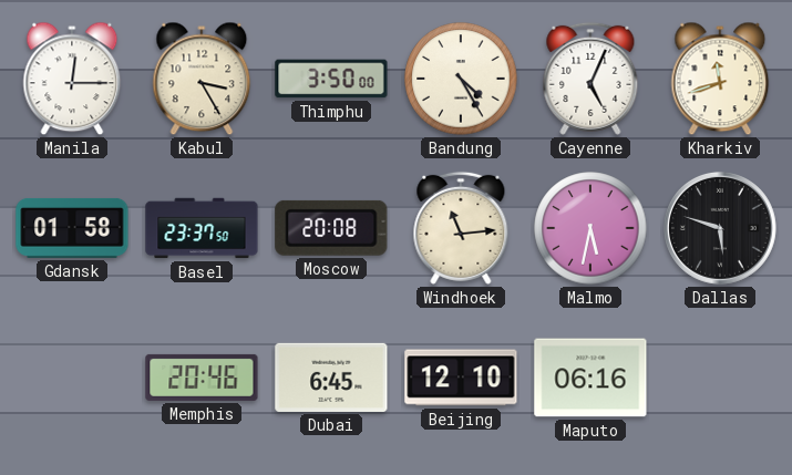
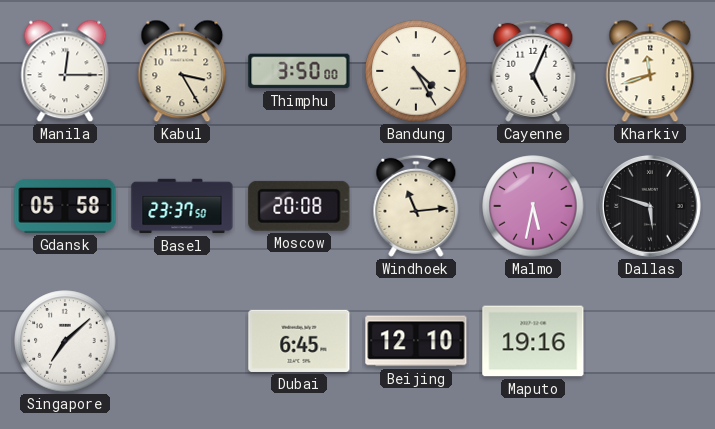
Gdansk: 01:58 -> 05:58 (65, 206)
Singapore: none -> 7:08 (65, 341)
Memphis: 20:46 -> none (202, 378)
Maputo: 06:16 -> 19:16 (533, 341)
